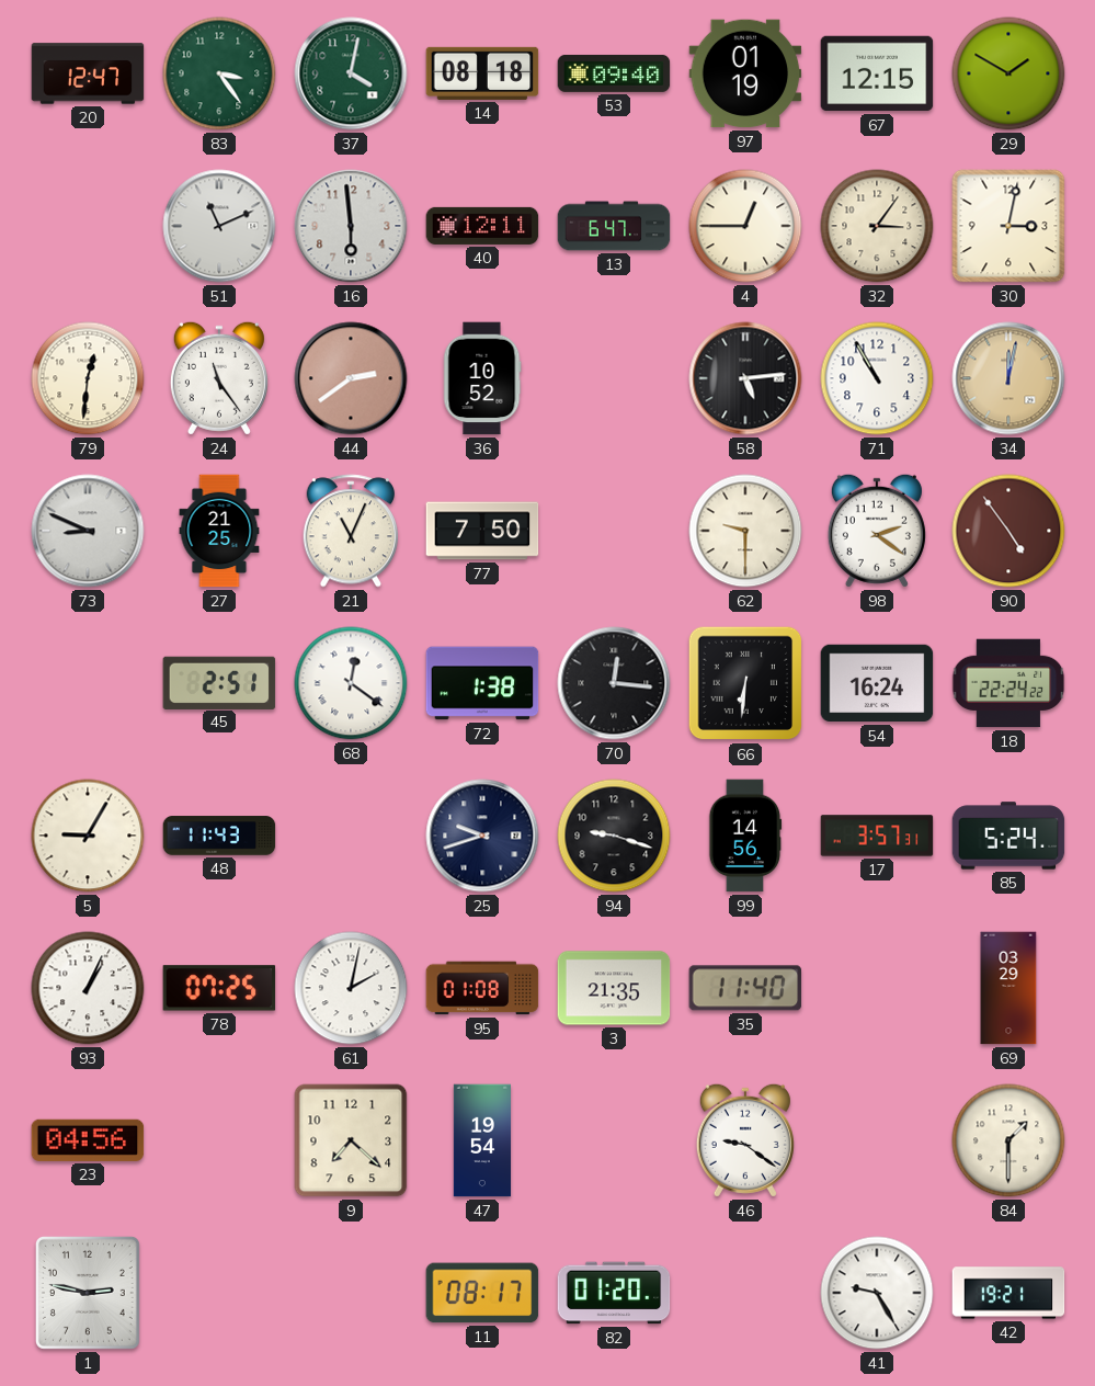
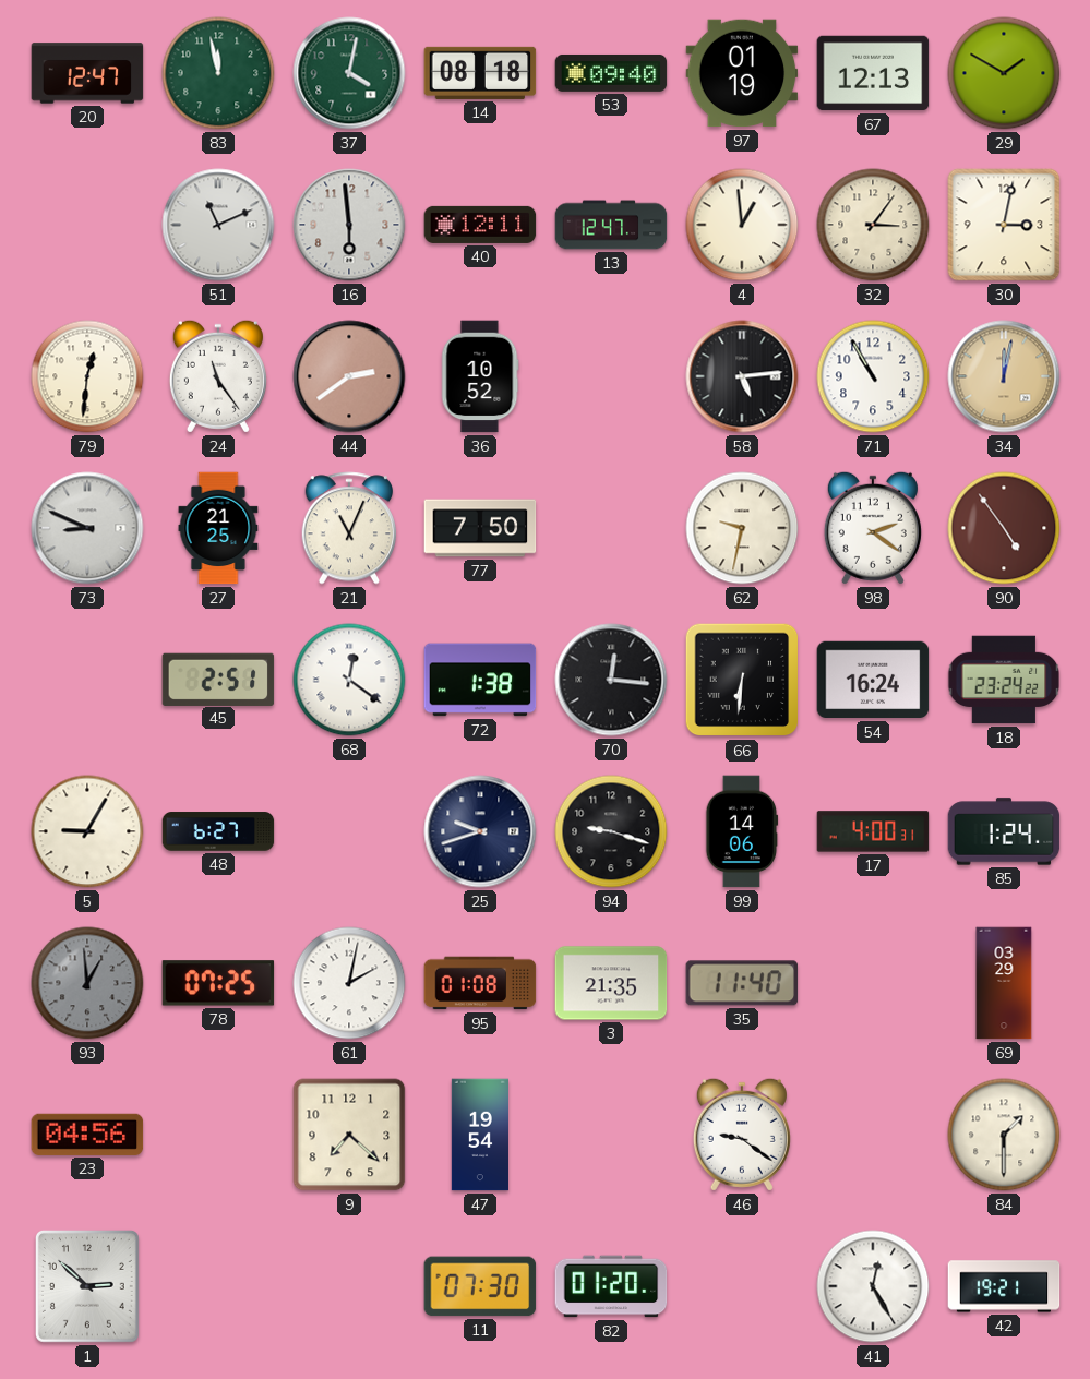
83: 3:24 -> 11:58 (218, 73)
67: 12:15 -> 12:13 (873, 73)
13: 6:47 -> 12:47 (611, 225)
4: 12:45 -> 12:59 (742, 225)
62: 9:30 -> 9:32 (742, 528)
18: 22:24 -> 23:24 (1004, 680)
48: 11:43 -> 6:27 (218, 831)
99: 14:56 -> 14:06 (742, 831)
17: 3:57 -> 4:00 (873, 831)
85: 5:24 -> 1:24 (1004, 831)
93: 1:04 -> 12:59 (87, 983)
93 dial: white -> grey (87, 983)
1: 2:47 -> 2:52 (87, 1286)
11: 08:17 -> 07:30 (480, 1286)
41: 9:25 -> 12:25 (873, 1286)
